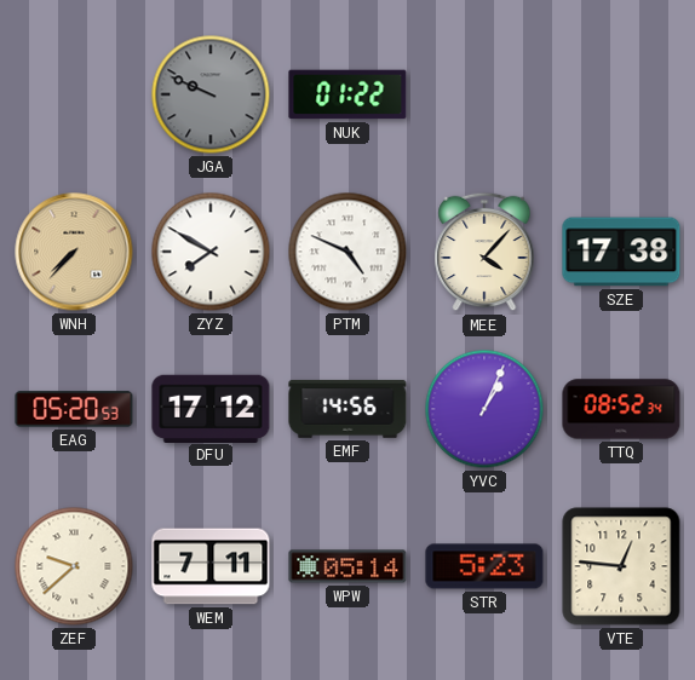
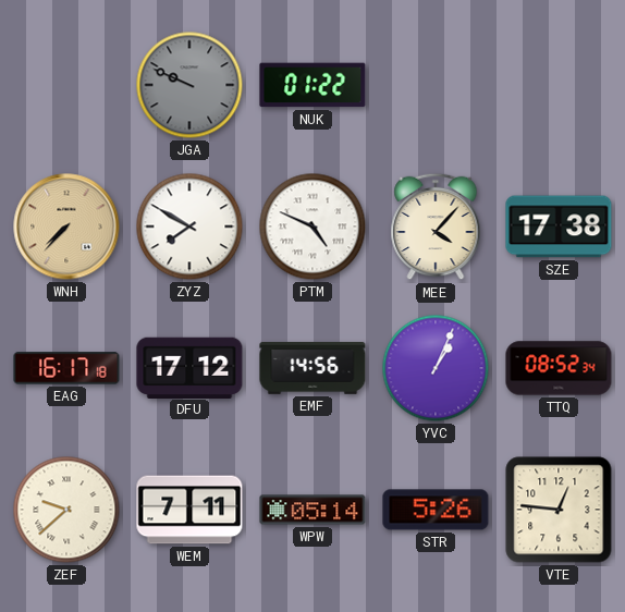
EAG: 05:20 -> 16:17 (66, 368)
STR: 5:23 -> 5:26 (436, 510)
